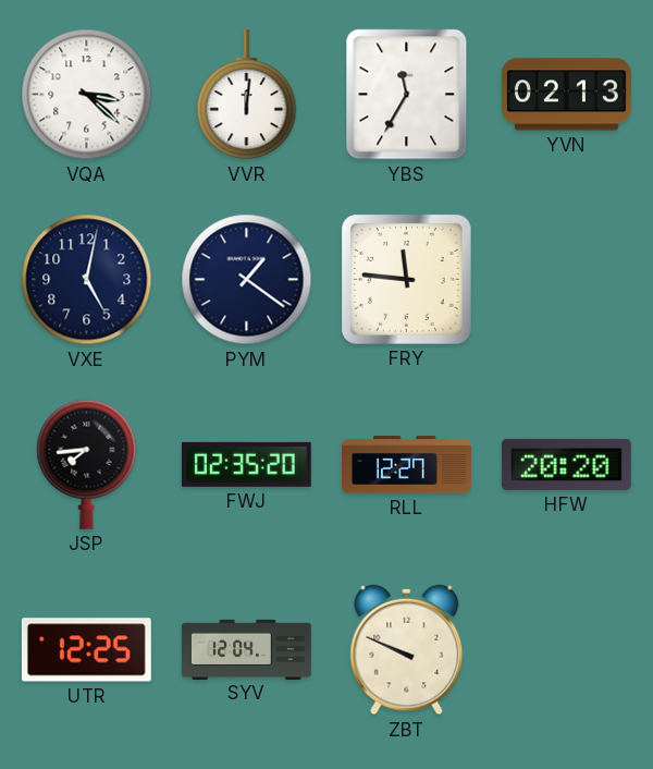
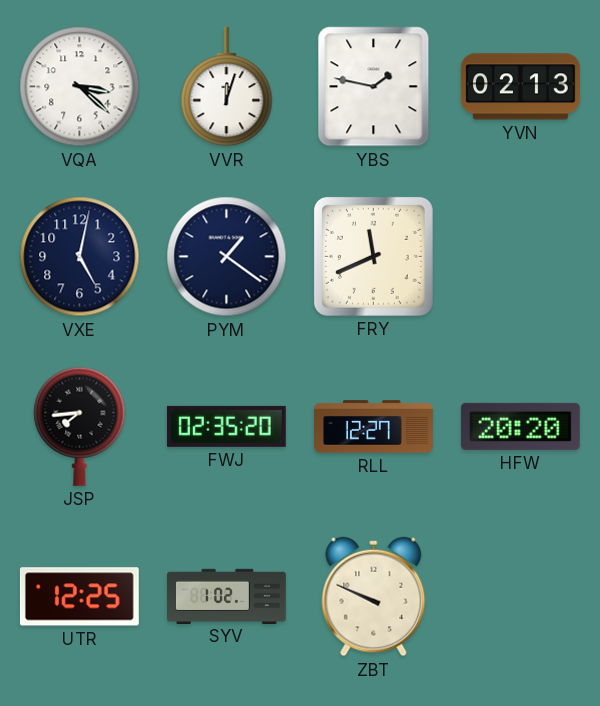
VVR: 12:01 -> 12:03 (227, 87)
YBS: 11:35 -> 1:47 (374, 87)
FRY: 11:46 -> 11:41 (373, 256)
SYV: 12:04 -> 1:02 (227, 596)
